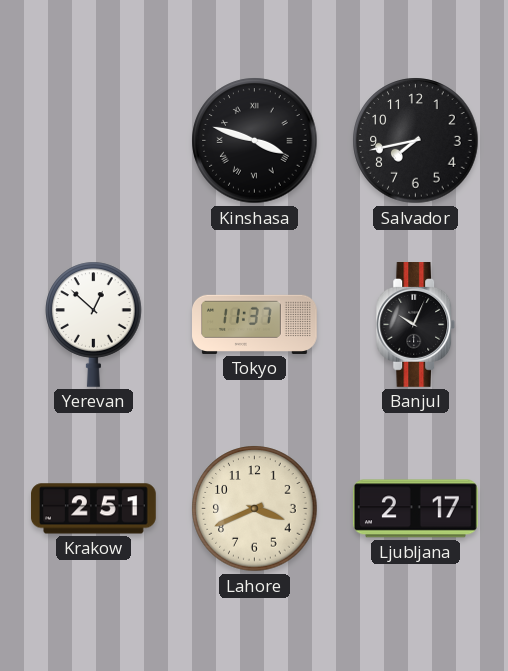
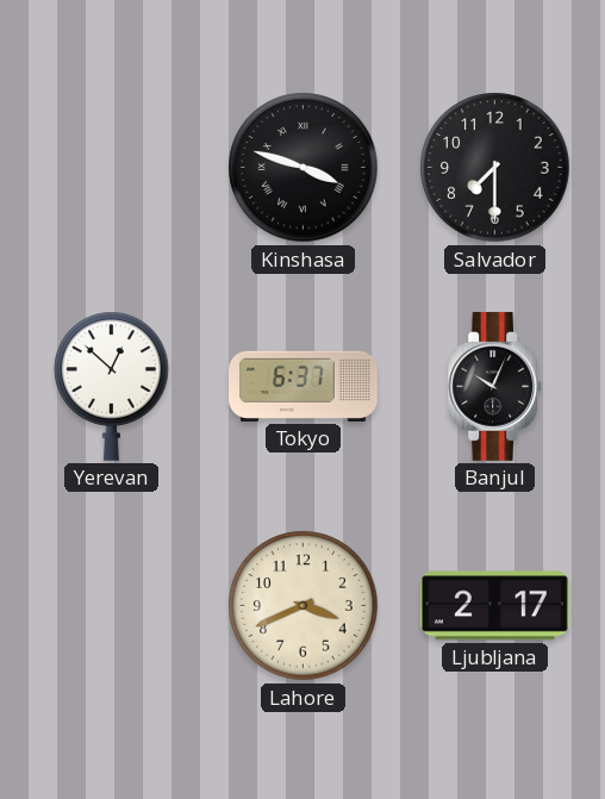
Salvador: 7:43 -> 7:30 (495, 168)
Tokyo: 11:37 -> 6:37 (304, 386)
Krakow: 2:51 -> none (94, 509)
